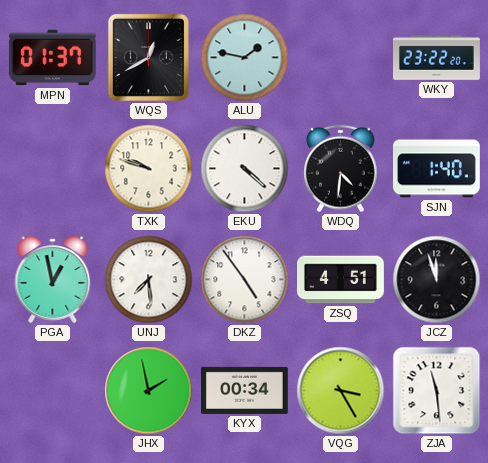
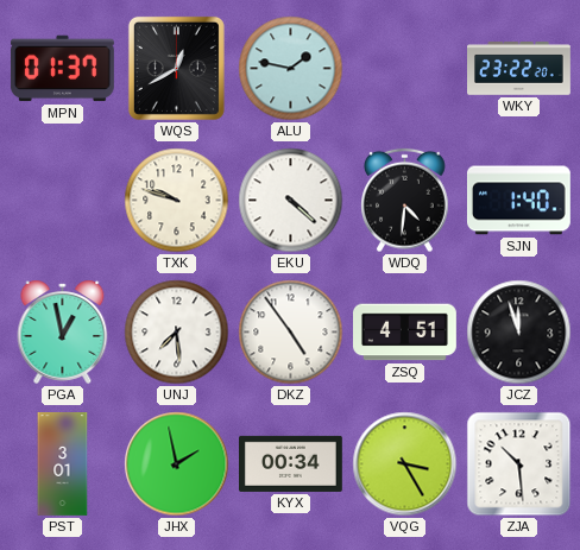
PST: none -> 3:01 (63, 464)
ZJA: 11:29 -> 10:29 (519, 464)
